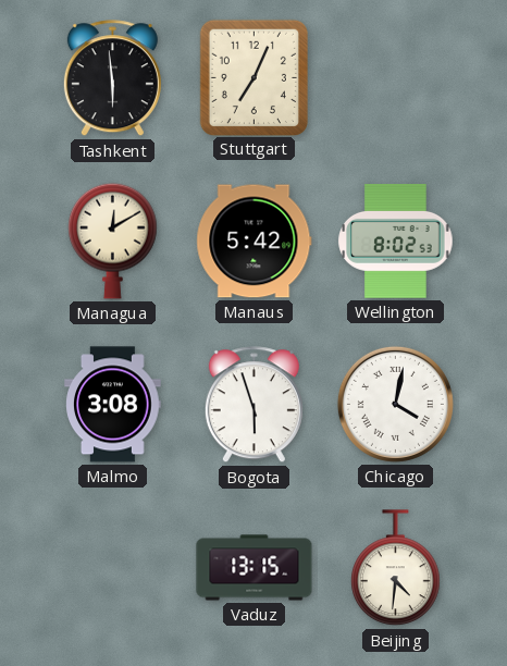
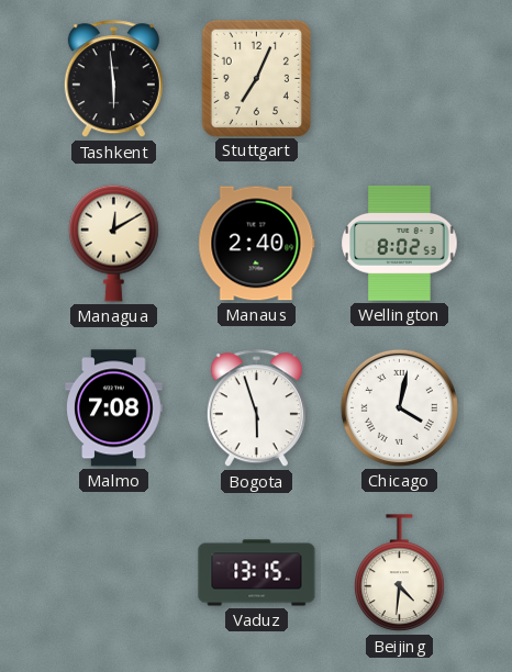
Manaus: 5:42 -> 2:40 (257, 244)
Malmo: 3:08 -> 7:08 (114, 408)
